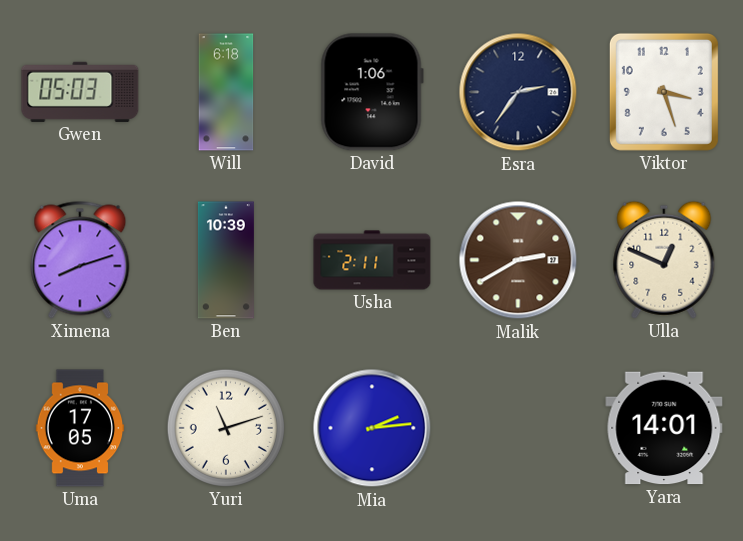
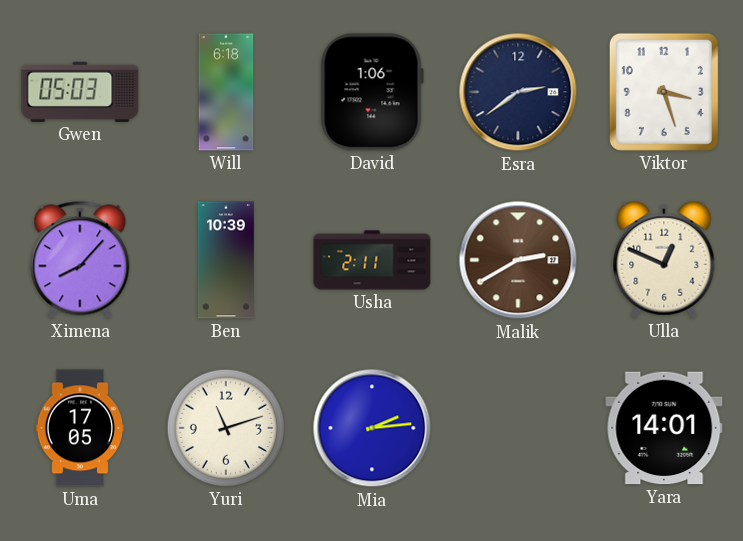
Esra: 2:36 -> 2:39 (518, 92)
Ximena: 8:12 -> 8:07 (80, 260)
